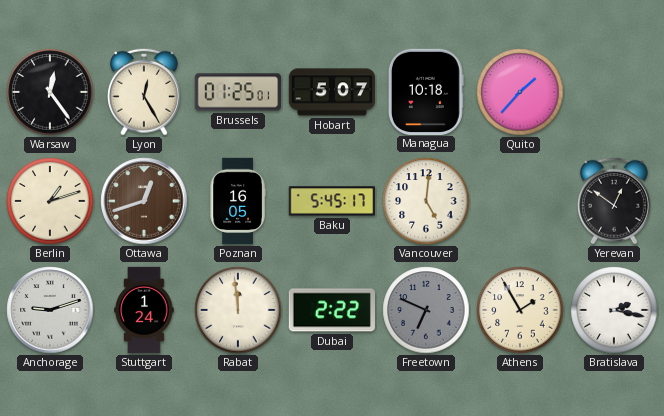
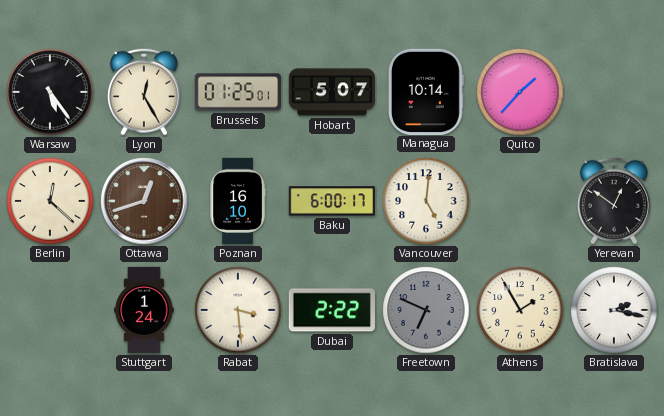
Warsaw: 12:24 -> 5:24 (50, 92)
Managua: 10:18 -> 10:14 (426, 91)
Berlin: 1:12 -> 12:22 (50, 201)
Poznan: 16:05 -> 16:10 (238, 201)
Baku: 5:45 -> 6:00 (331, 201)
Anchorage: 9:12 -> none (50, 310)
Rabat: 11:59 -> 3:29 (238, 310)
